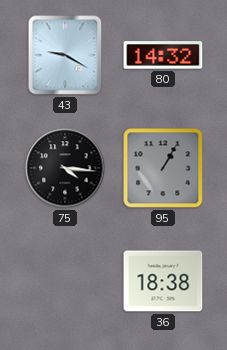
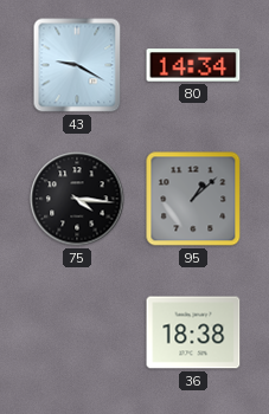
80: 14:32 -> 14:34 (193, 65)
95: 1:05 -> 1:08 (193, 199)
